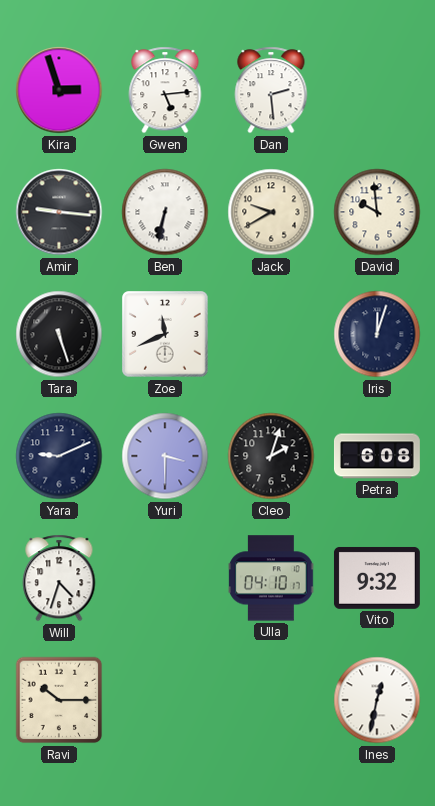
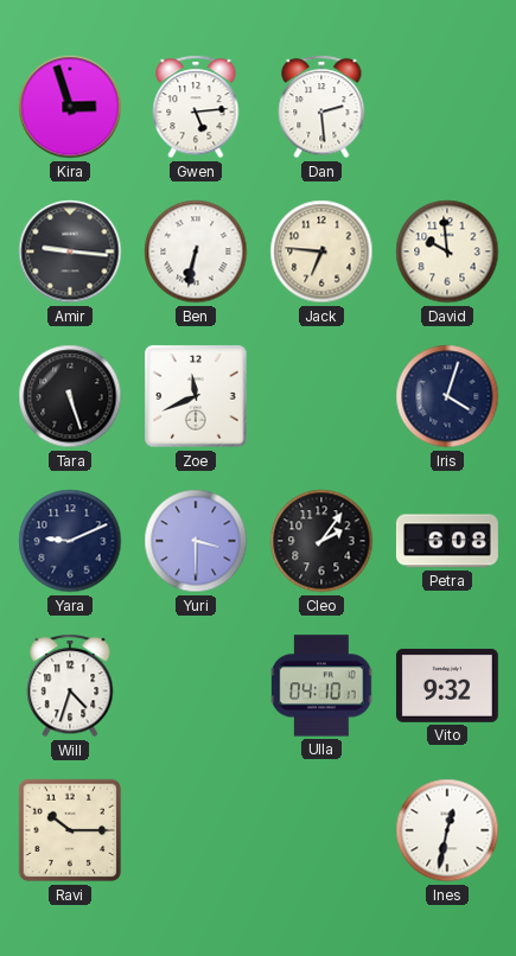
Jack: 9:40 -> 6:46 (321, 251)
Iris: 12:03 -> 4:03 (447, 396)
Cleo: 2:03 -> 2:06 (321, 541)
